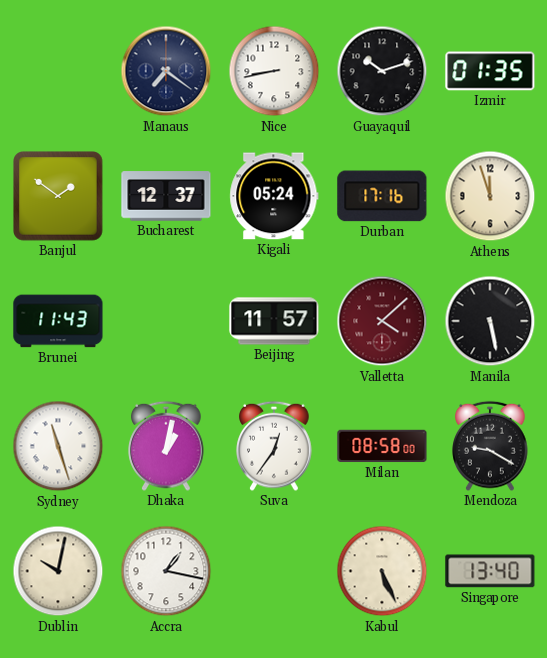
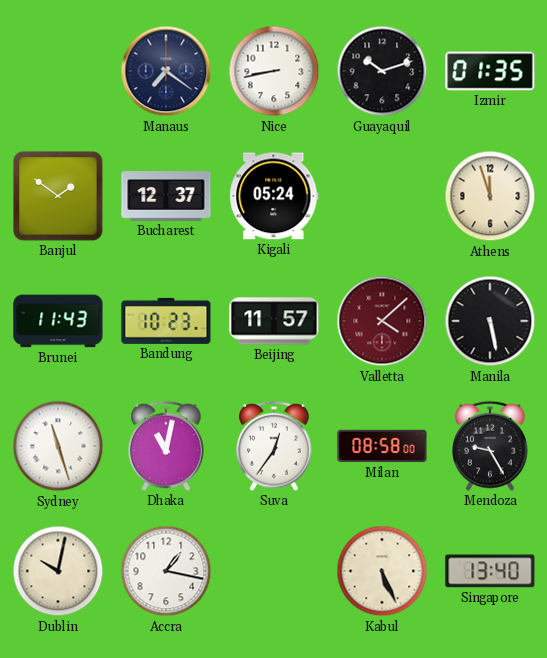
Durban: 17:16 -> none (382, 196)
Bandung: none -> 10:23 (166, 321)
Dhaka: 1:02 -> 11:02 (166, 446)
Mendoza: 9:20 -> 9:25 (490, 446)
